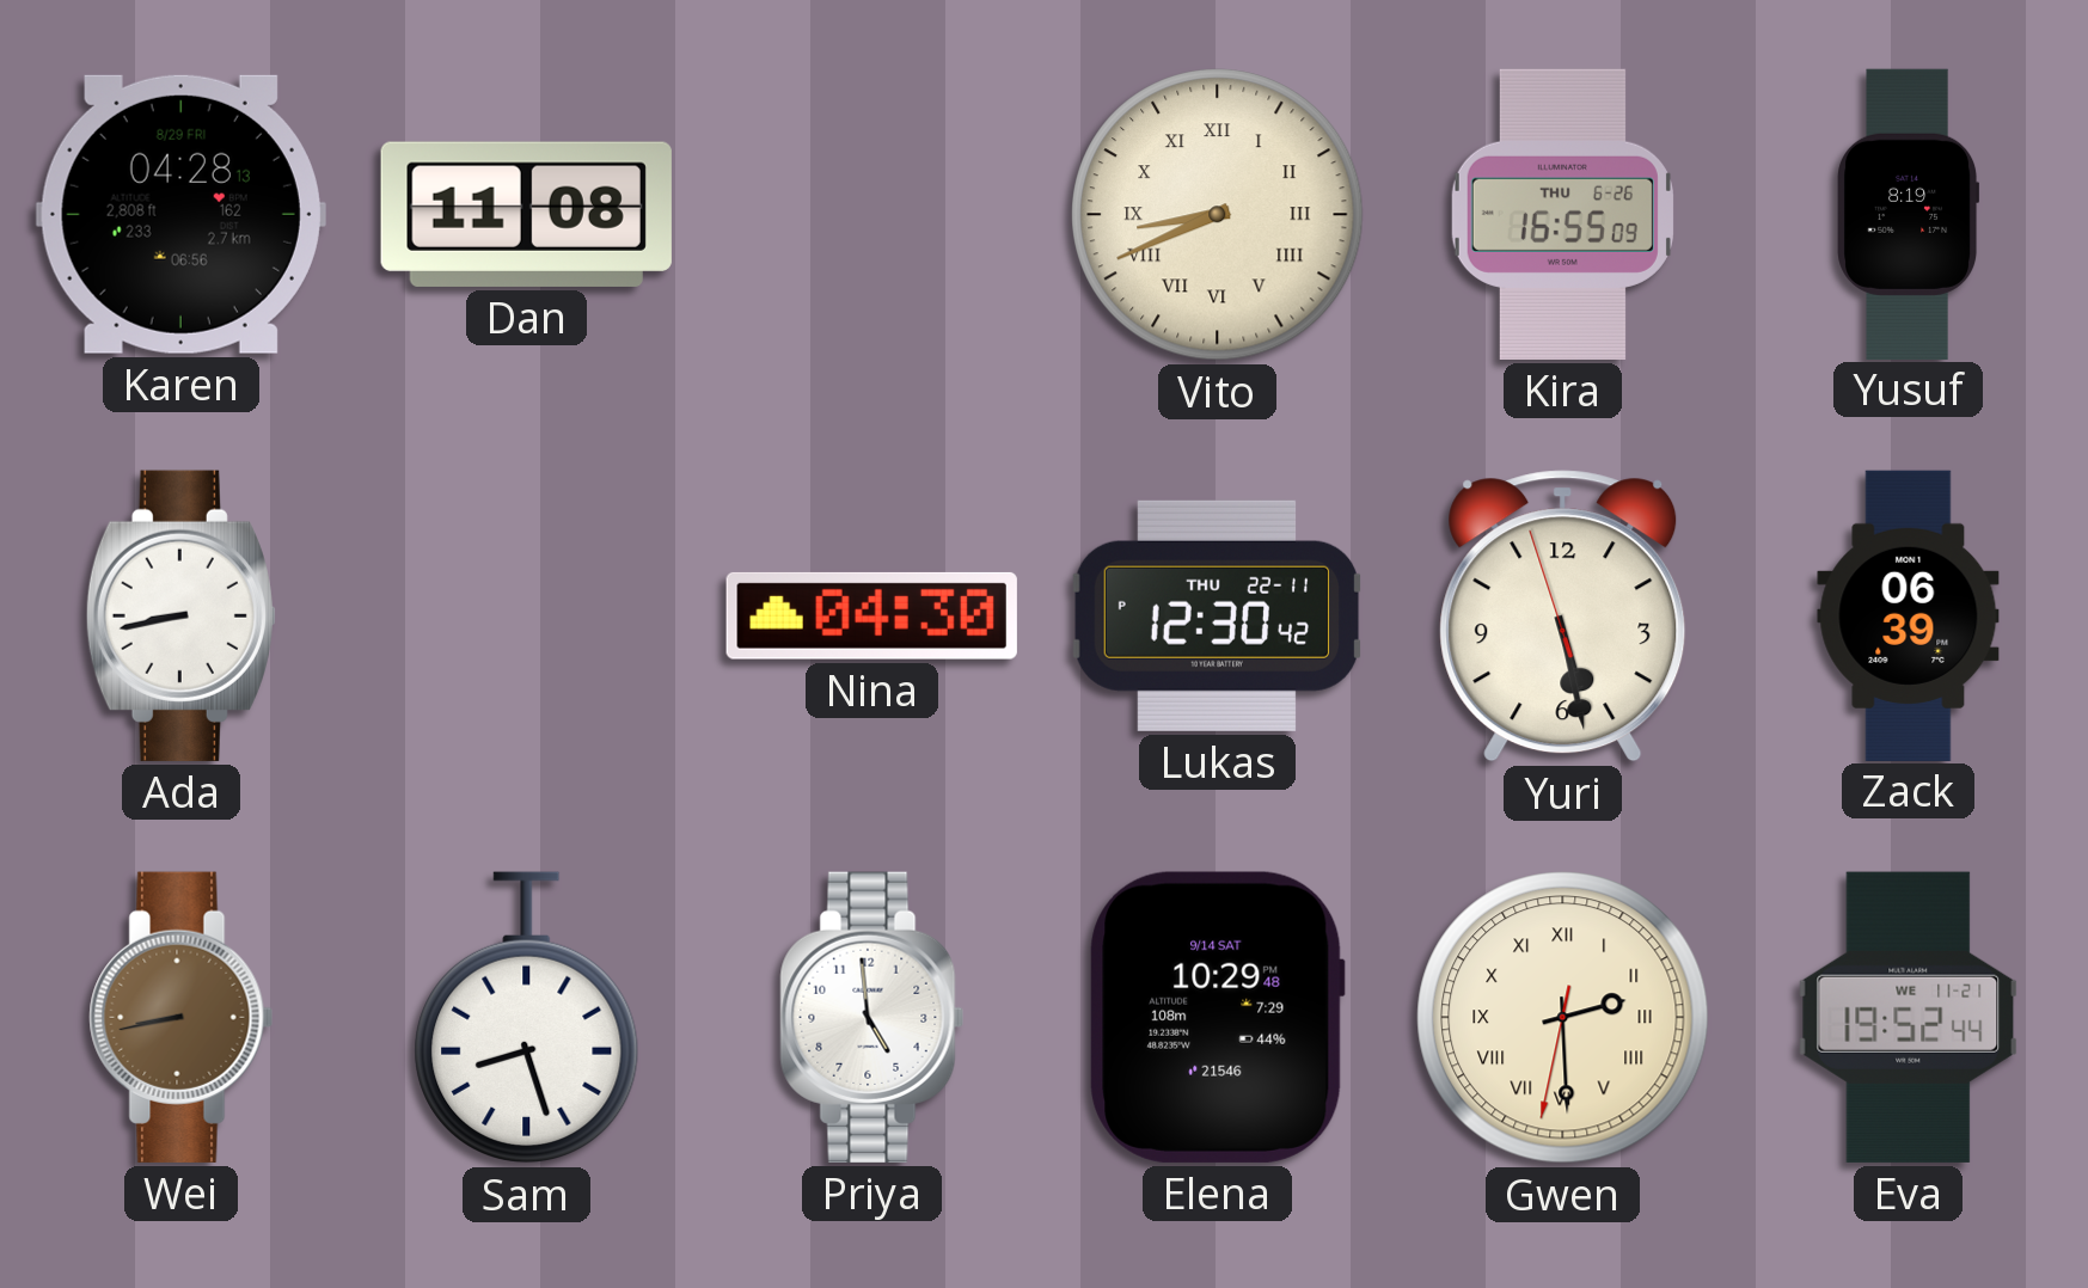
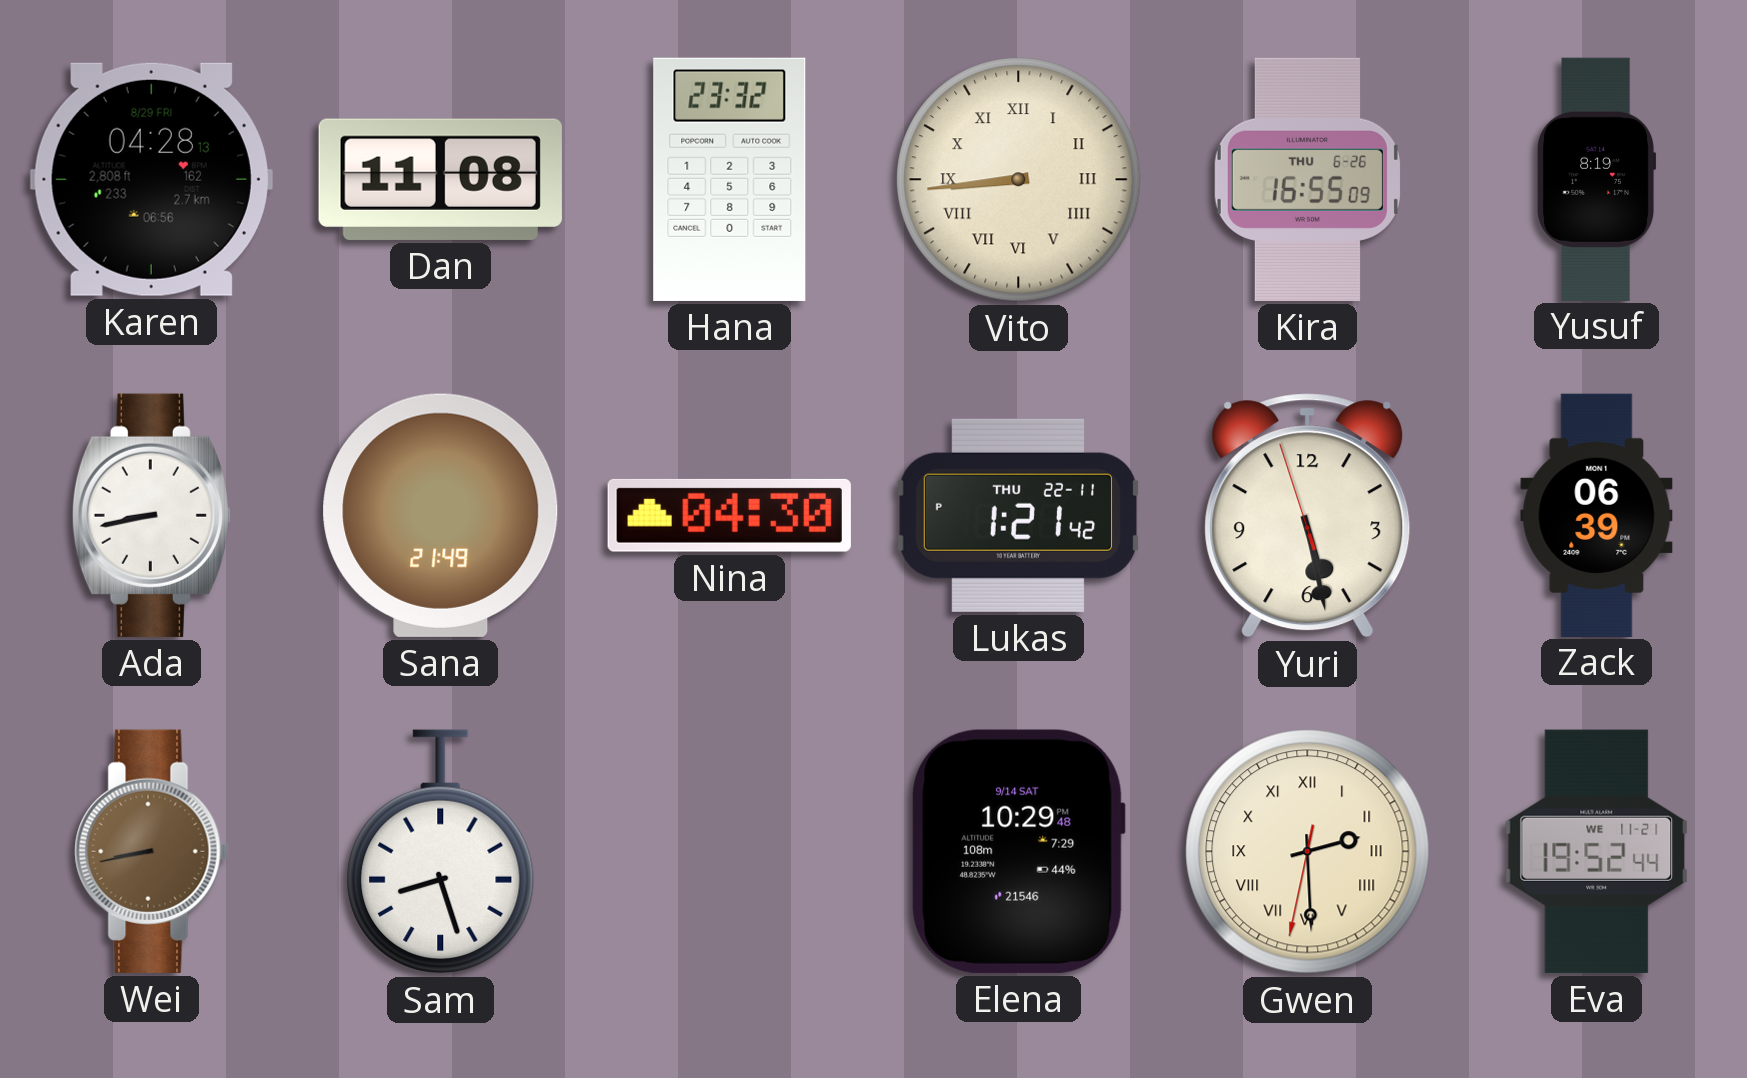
Hana: none -> 23:32 (730, 179)
Vito: 8:41 -> 8:44 (1019, 180)
Sana: none -> 21:49 (441, 515)
Lukas: 12:30 -> 1:21 (1018, 515)
Priya: 4:59 -> none (872, 1017)
